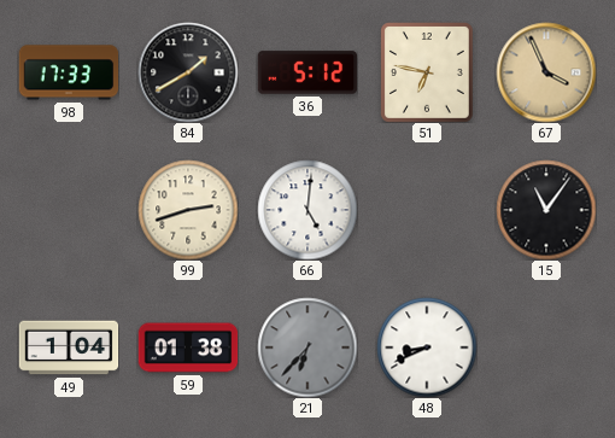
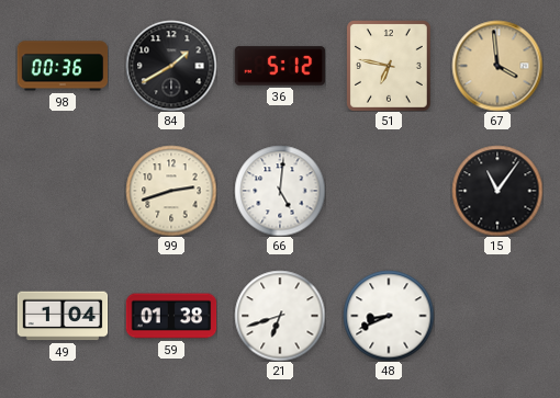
98: 17:33 -> 00:36 (63, 66)
67: 3:56 -> 3:59 (497, 66)
21: 6:37 -> 6:42 (280, 316)
21 dial: grey -> white (280, 316)
